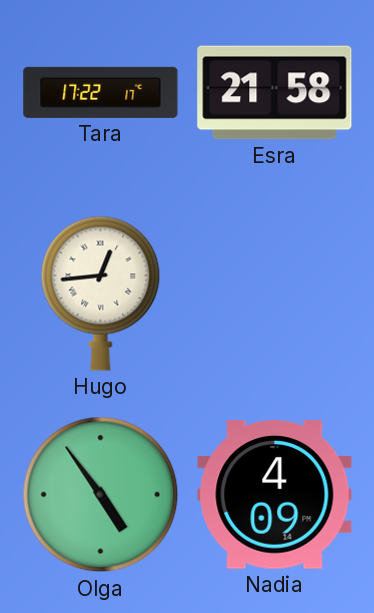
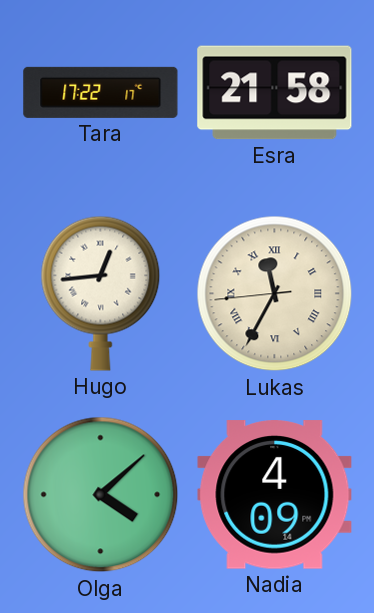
Lukas: none -> 11:34 (275, 294)
Olga: 4:54 -> 4:08 (101, 495)
